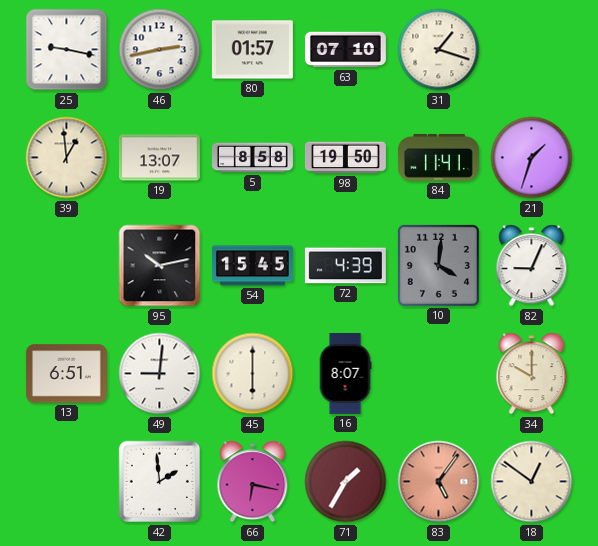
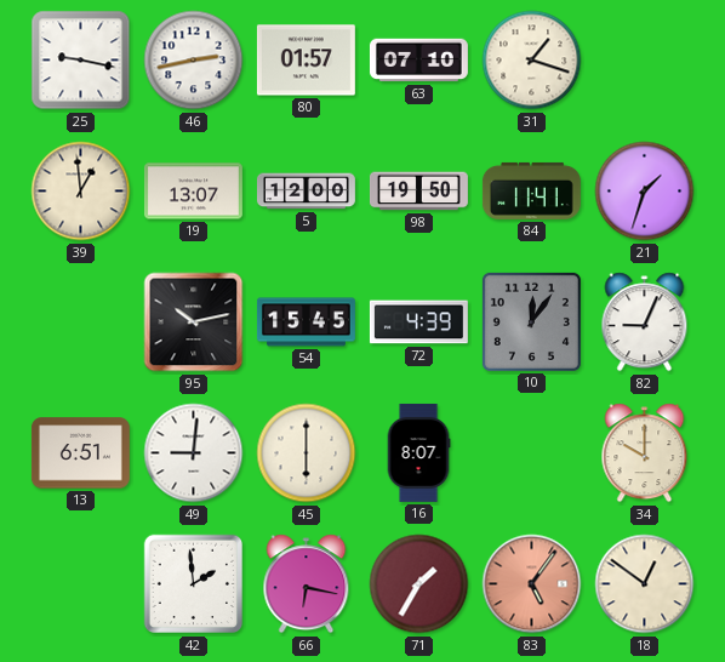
5: 8:58 -> 12:00 (306, 192)
10: 4:01 -> 12:06 (531, 321)
